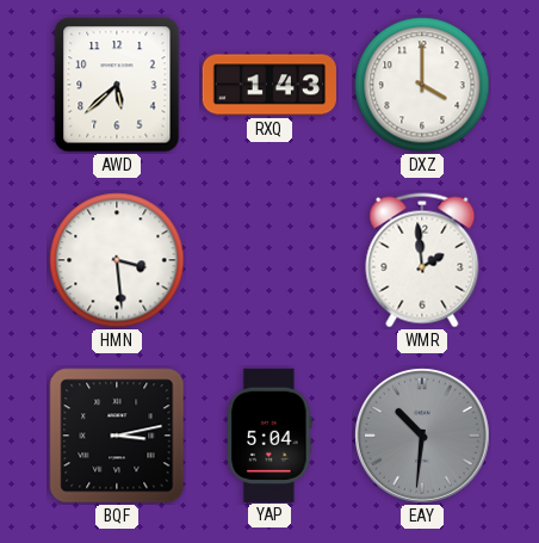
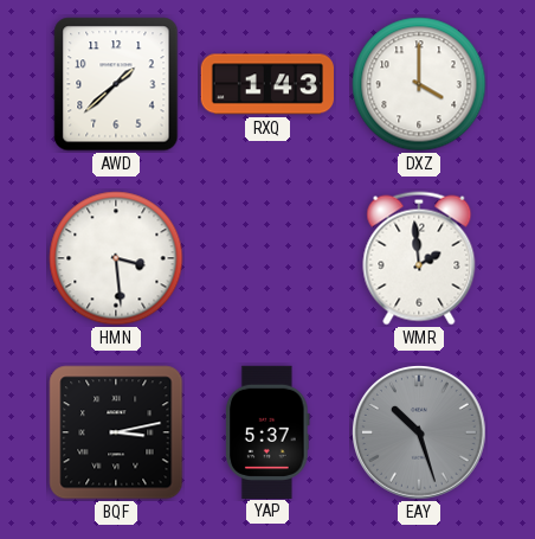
AWD: 5:38 -> 1:38 (116, 84)
YAP: 5:04 -> 5:37 (269, 431)
EAY: 10:31 -> 10:27 (420, 434)
